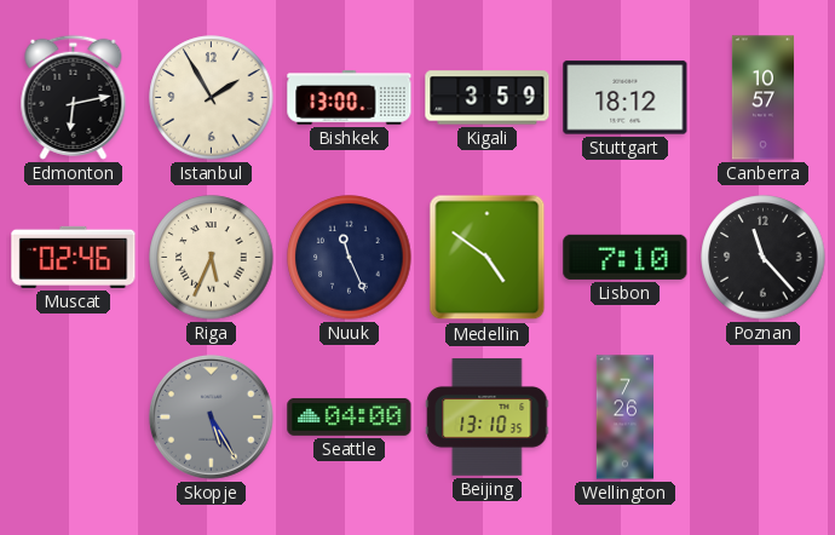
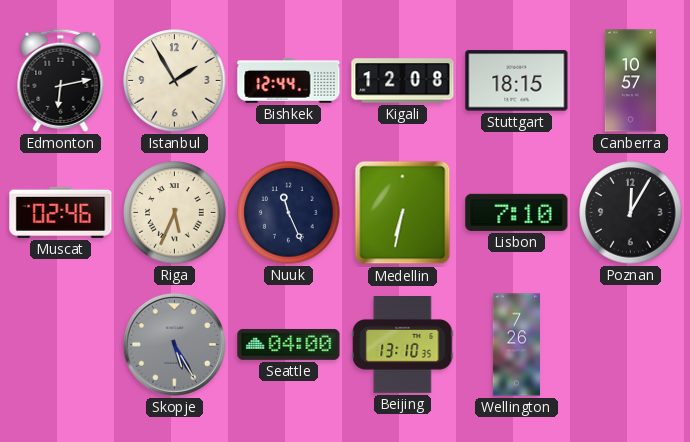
Bishkek: 13:00 -> 12:44 (289, 81)
Kigali: 3:59 -> 12:08 (403, 81)
Stuttgart: 18:12 -> 18:15 (517, 81)
Medellin: 4:51 -> 6:32 (403, 213)
Poznan: 11:23 -> 12:05 (631, 213)
